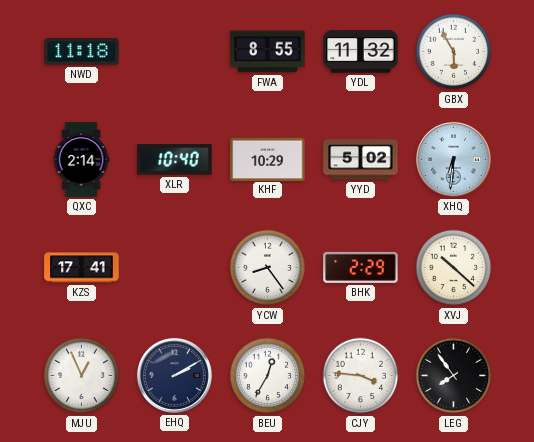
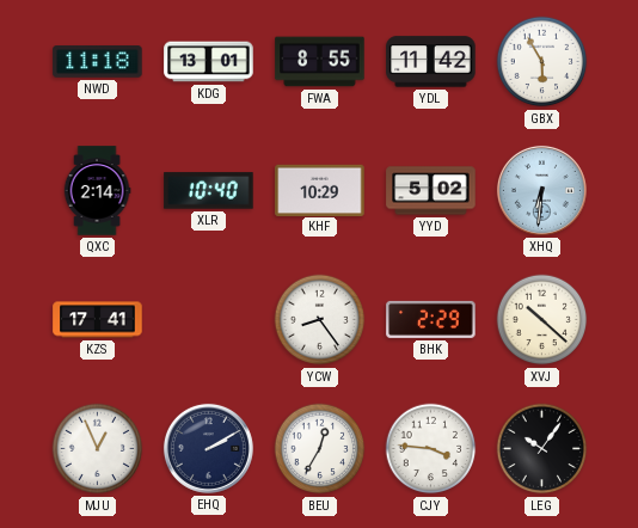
KDG: none -> 13:01 (209, 62)
YDL: 11:32 -> 11:42 (431, 62)
LEG: 7:54 -> 10:06 (542, 449)
